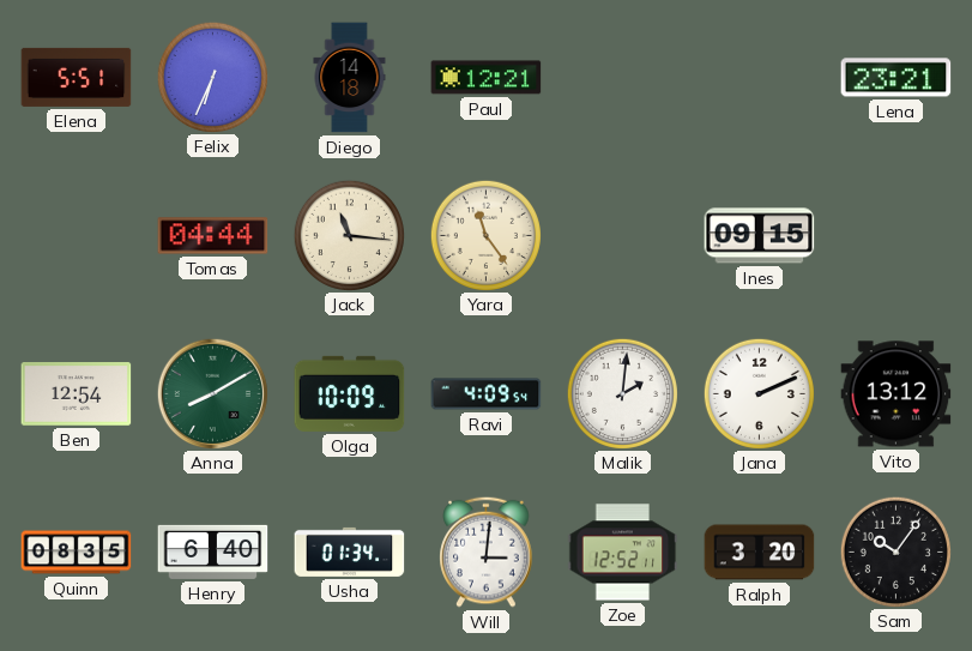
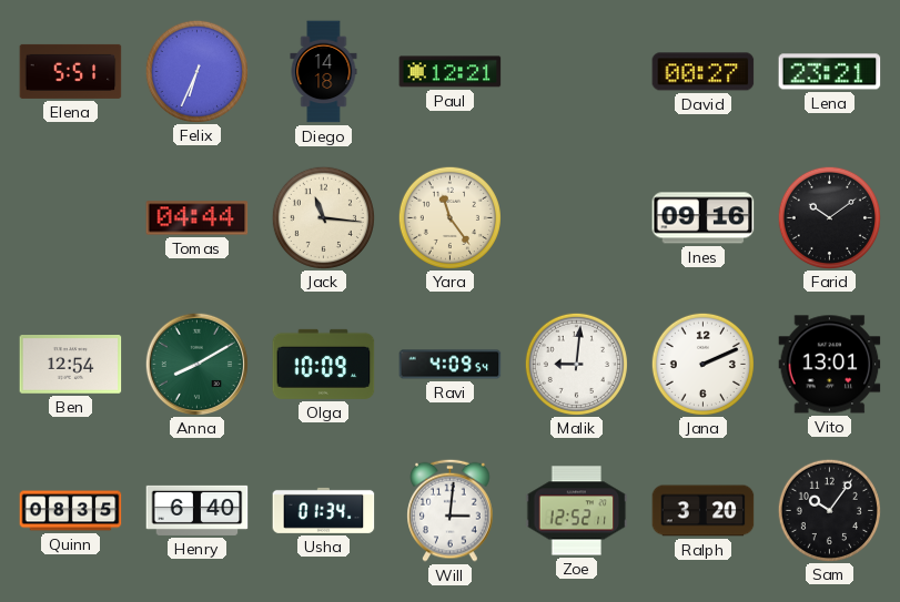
David: none -> 00:27 (704, 72)
Ines: 09:15 -> 09:16 (704, 218)
Farid: none -> 10:09 (829, 217)
Malik: 2:01 -> 9:01 (576, 364)
Vito: 13:12 -> 13:01 (830, 365)
